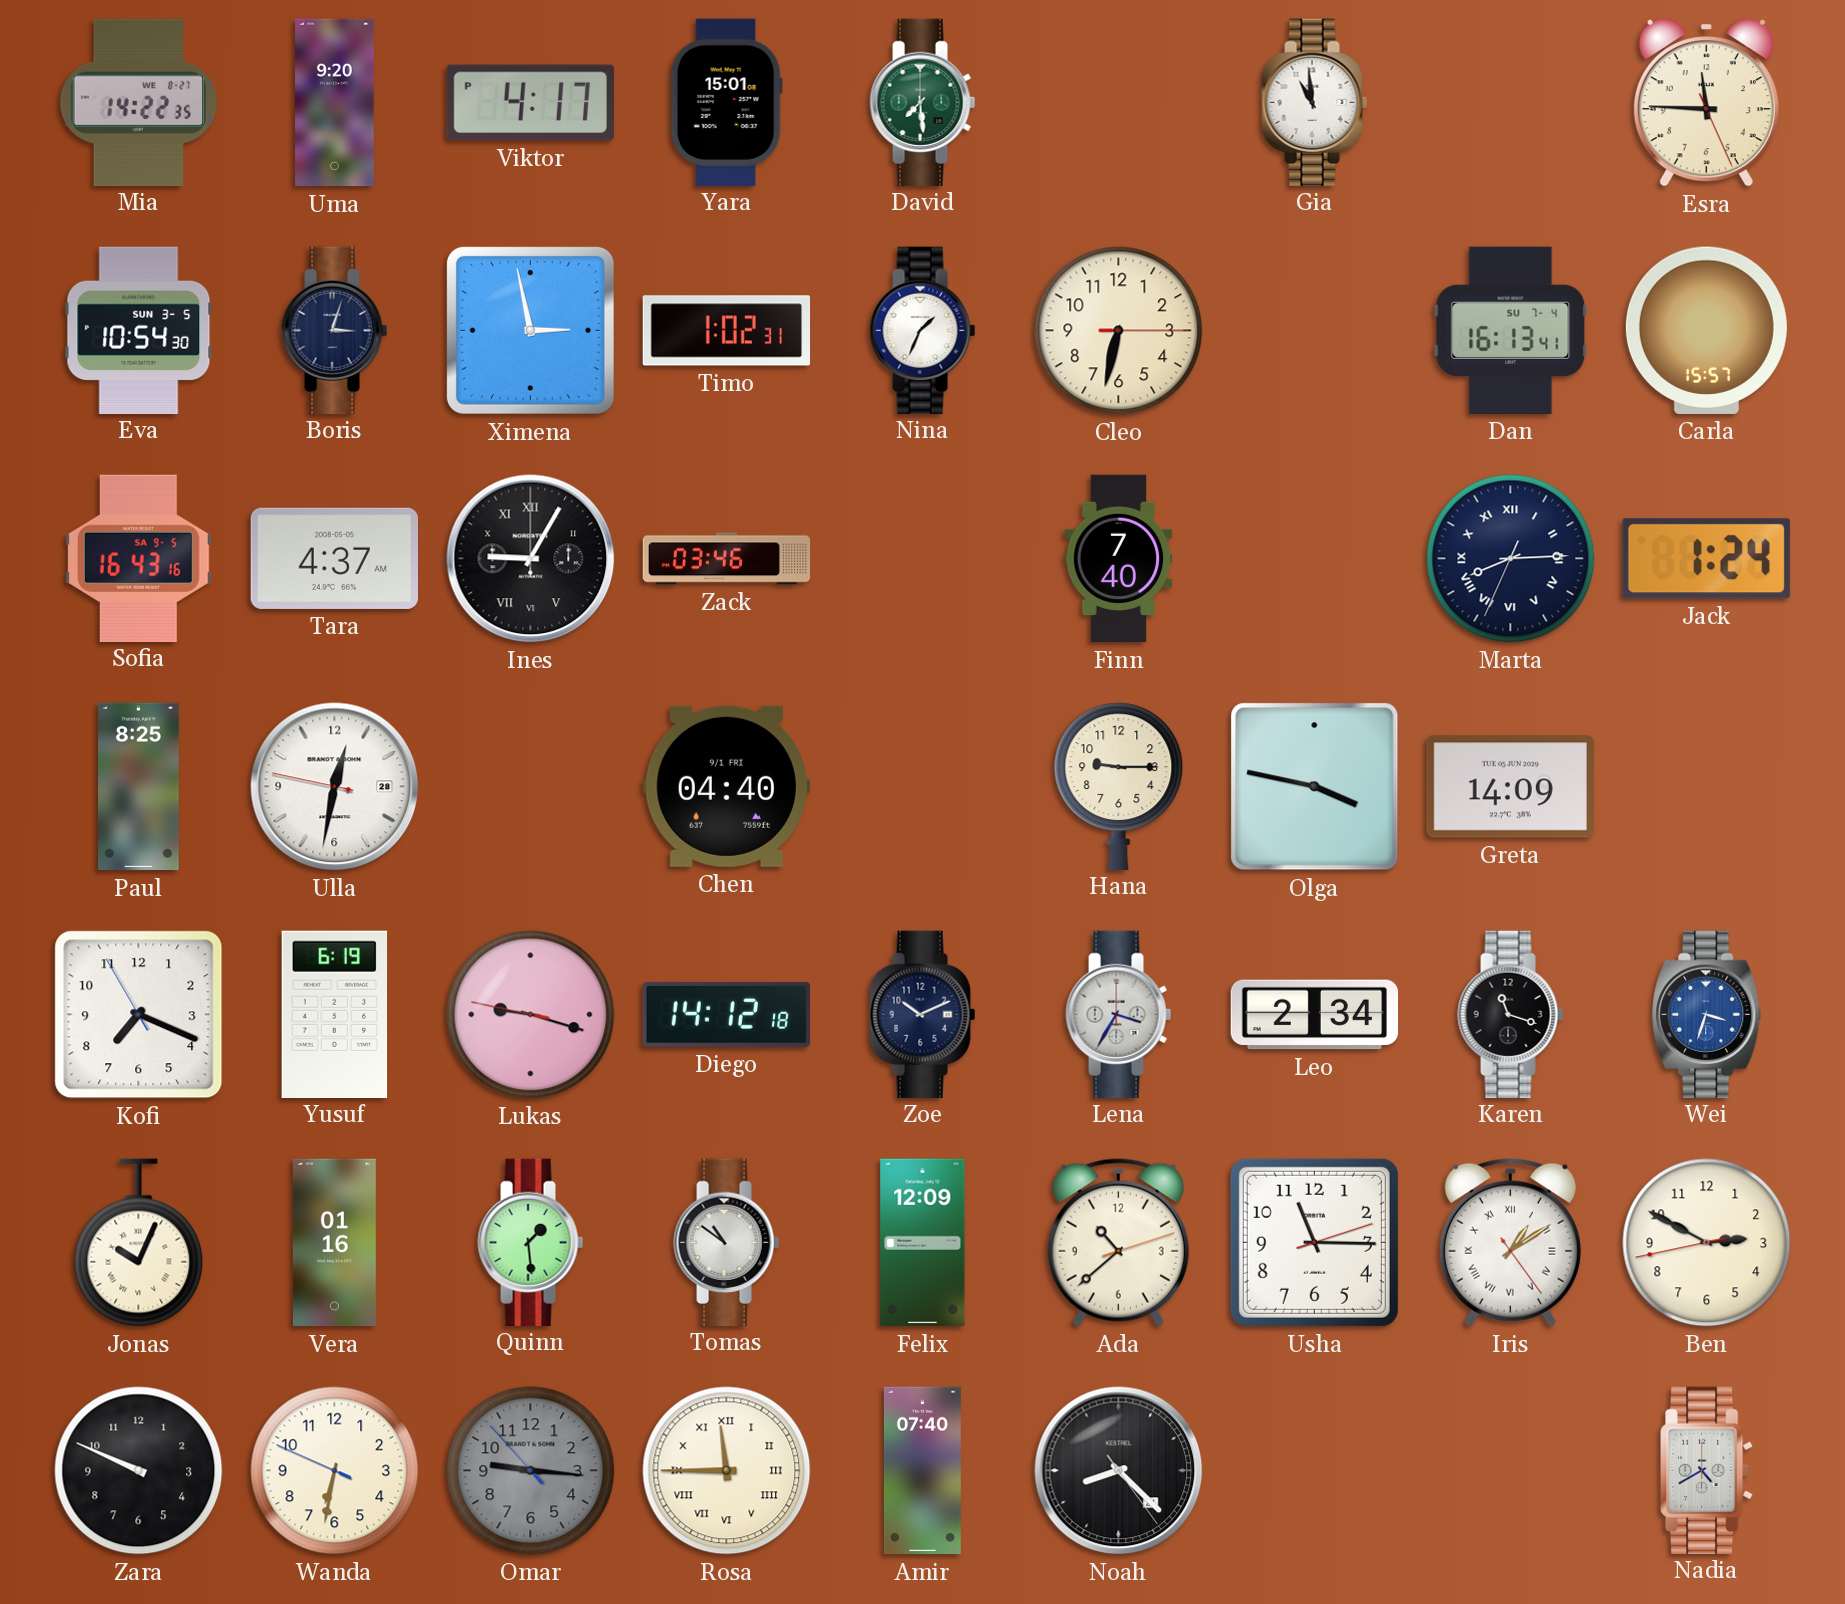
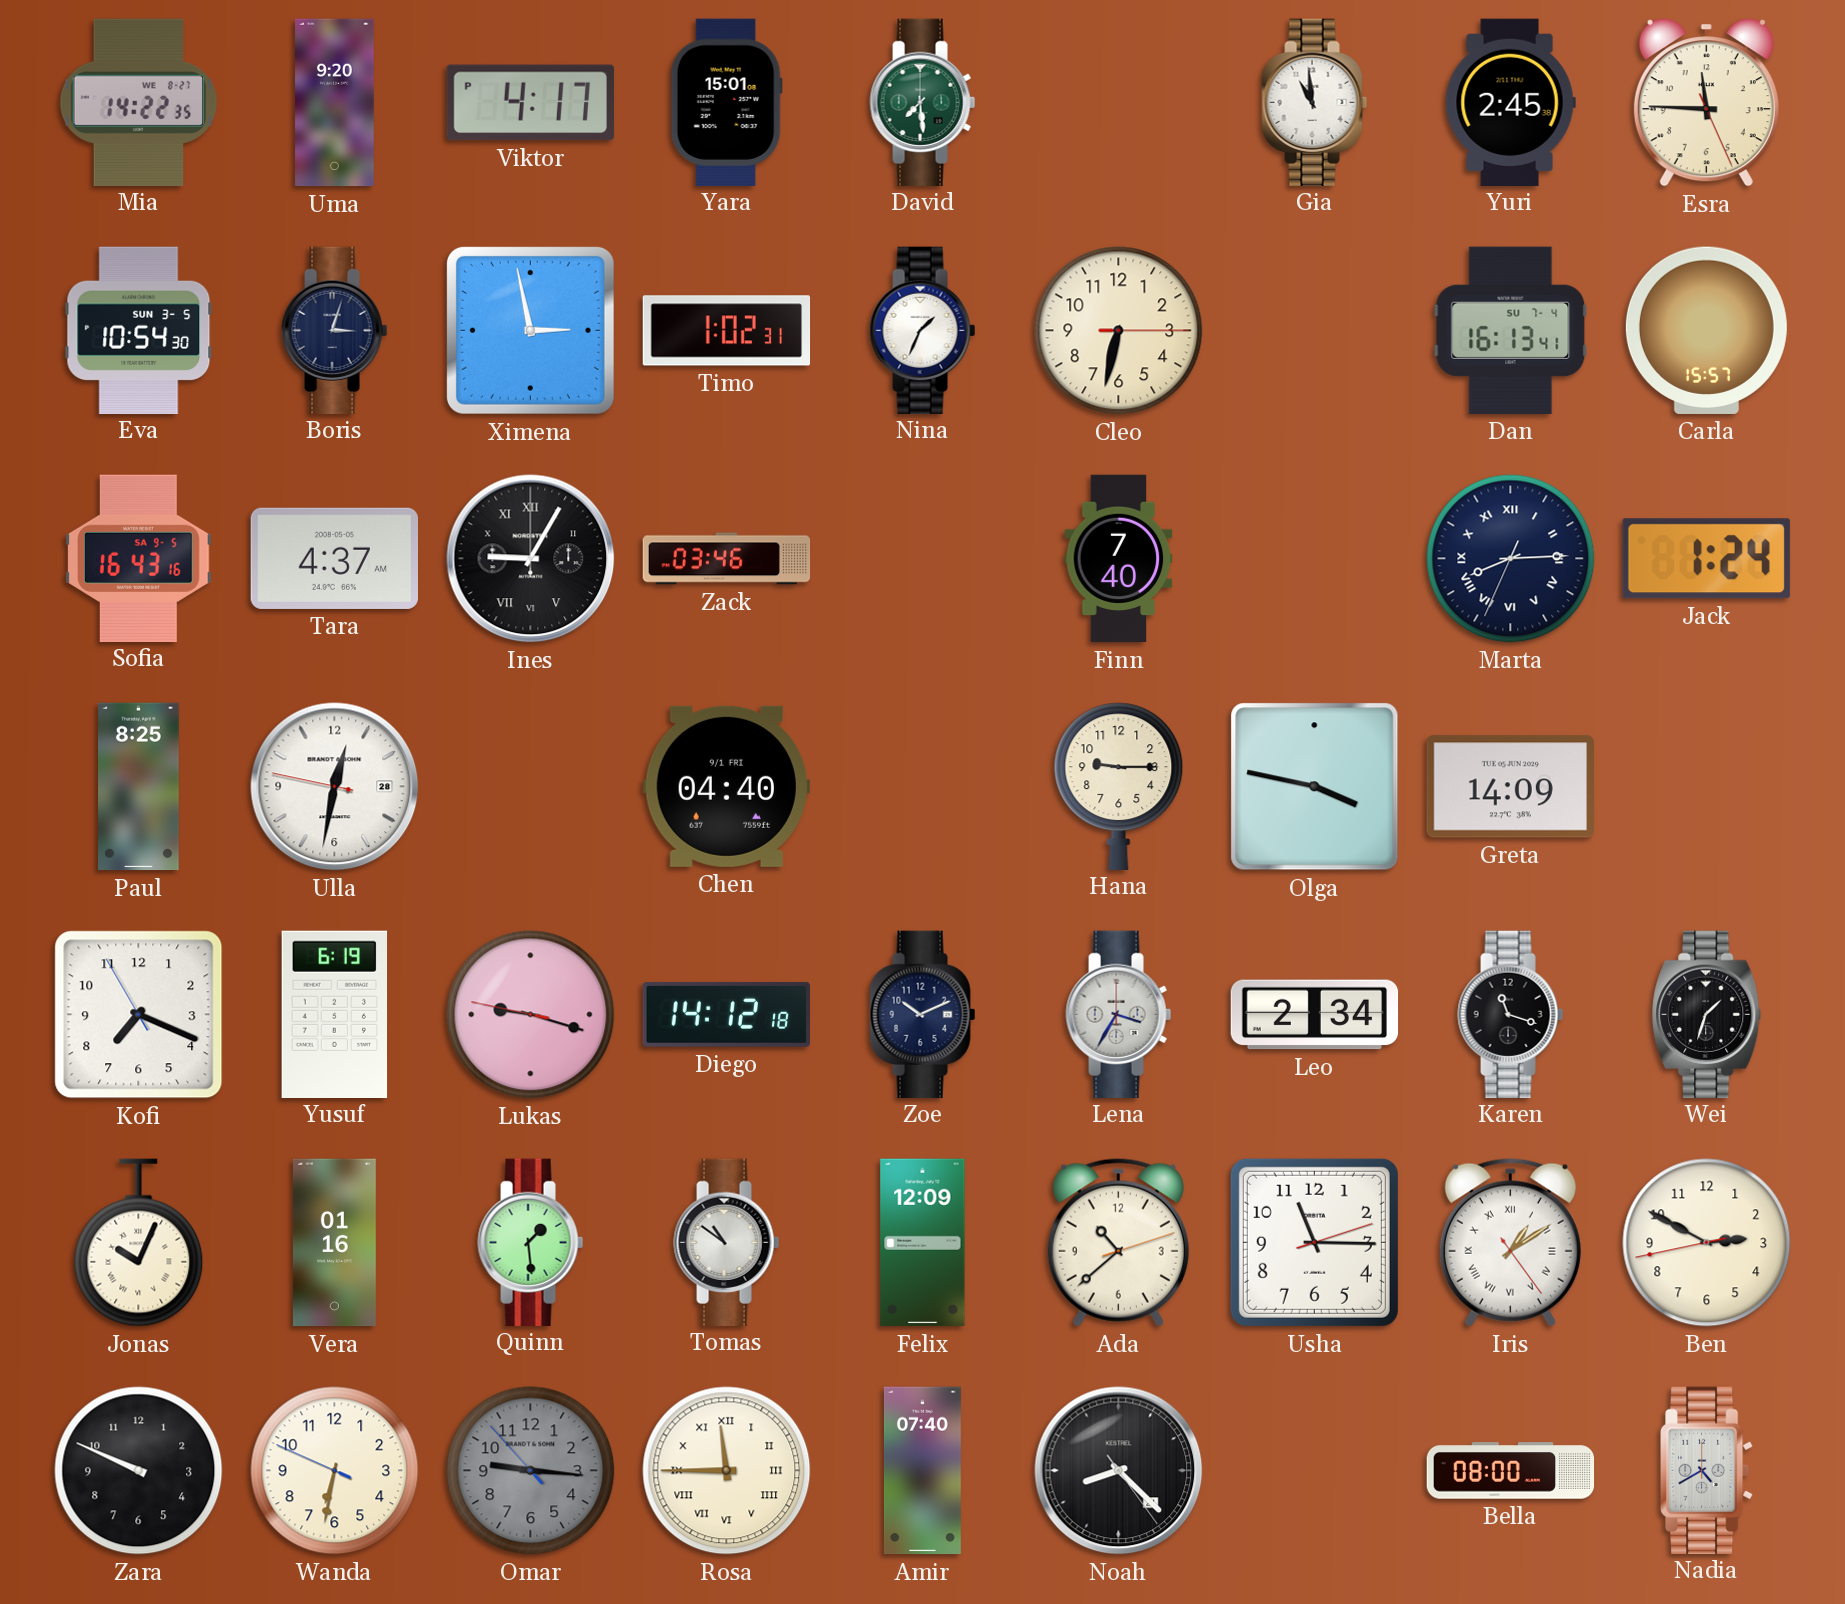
Yuri: none -> 2:45 (1510, 102)
Wei: 3:33 -> 1:33 (1707, 1014)
Wei dial: blue -> black (1707, 1014)
Bella: none -> 08:00 (1511, 1471)
